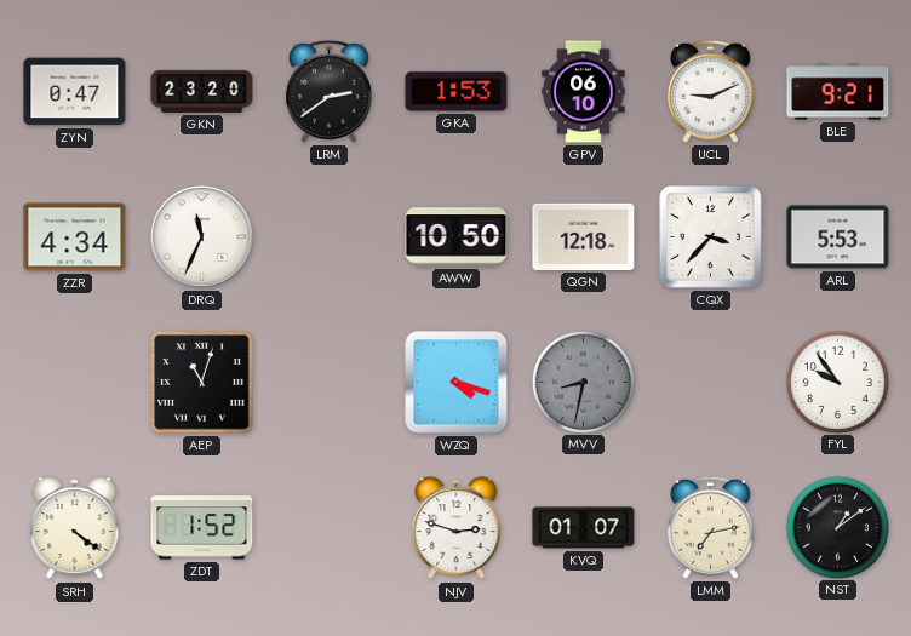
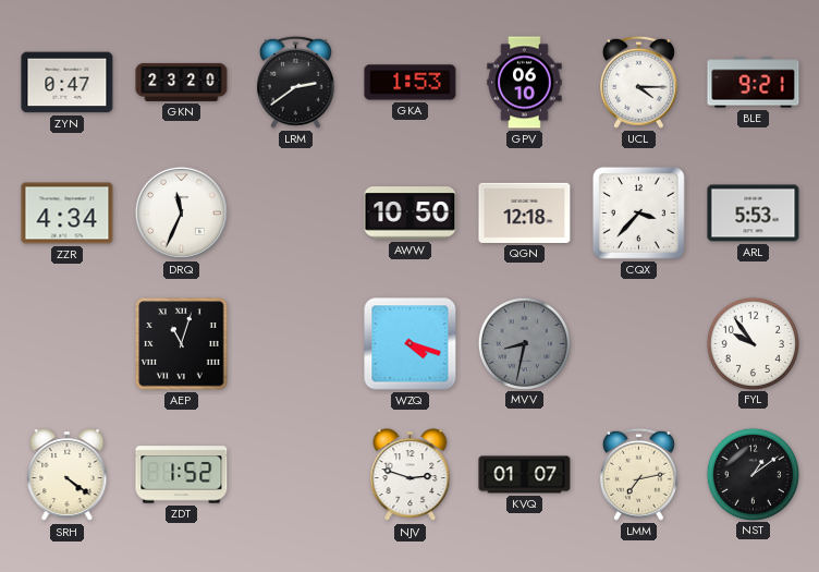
UCL: 9:11 -> 4:15 (638, 82)
